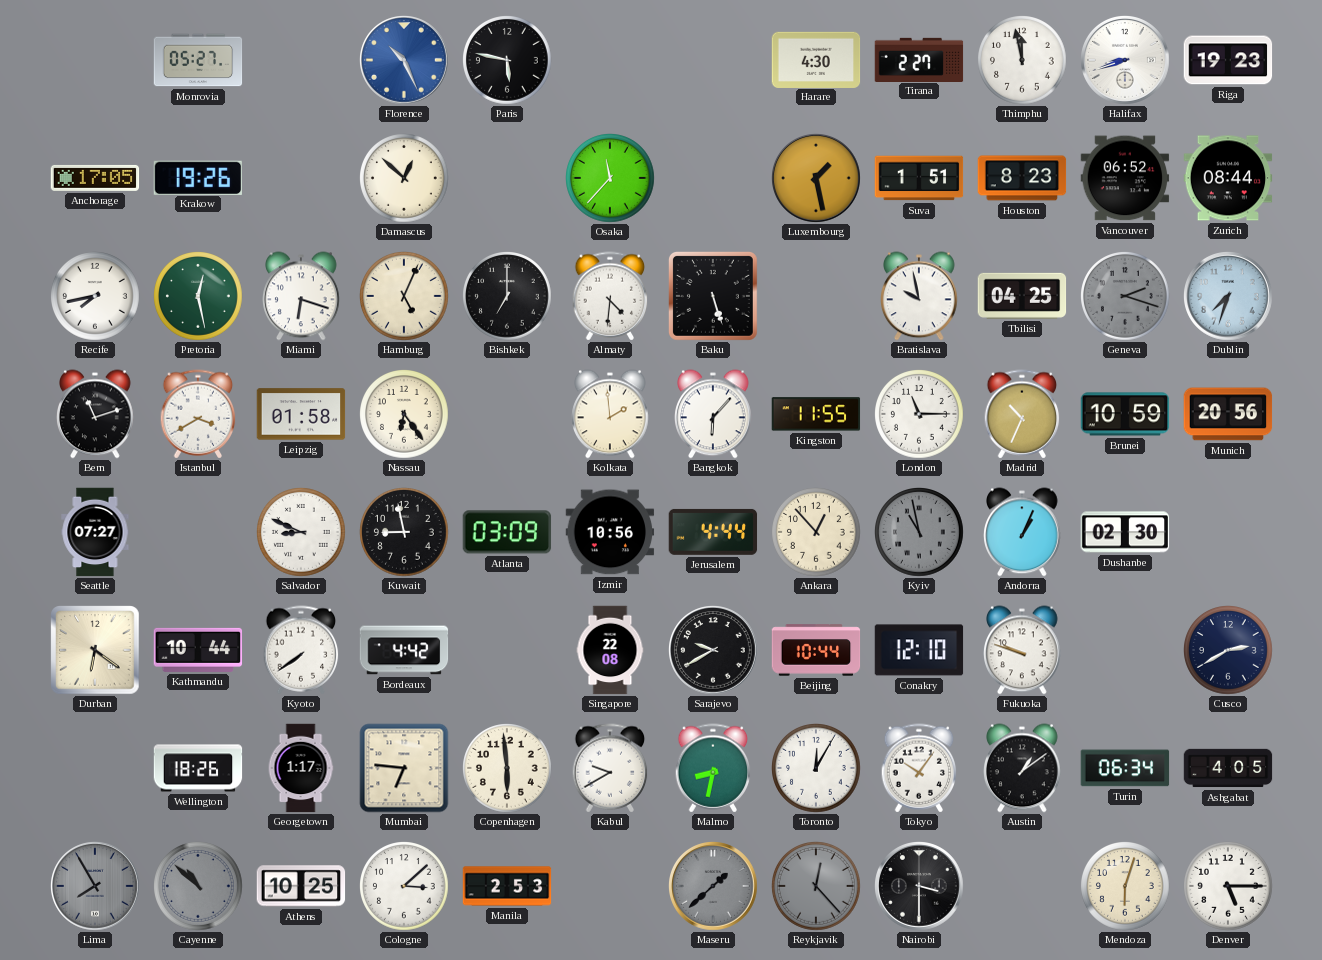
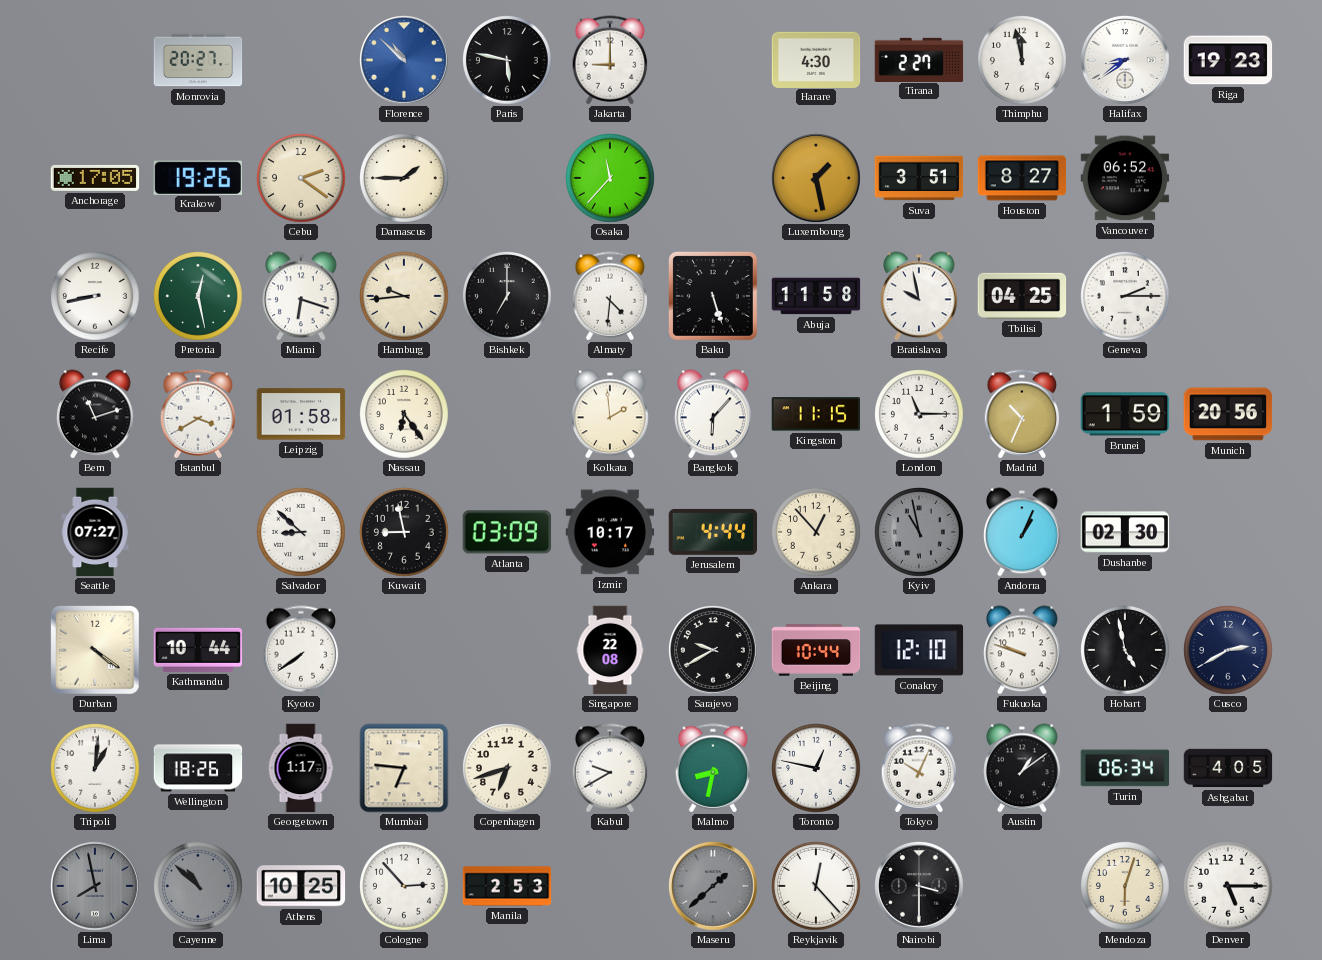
Monrovia: 05:27 -> 20:27 (198, 60)
Florence: 10:26 -> 10:52 (405, 61)
Jakarta: none -> 9:00 (610, 60)
Halifax: 8:42 -> 8:39 (1126, 61)
Cebu: none -> 2:21 (302, 179)
Damascus: 12:52 -> 1:45 (405, 179)
Suva: 1:51 -> 3:51 (919, 178)
Houston: 8:23 -> 8:27 (1022, 178)
Zurich: 08:44 -> none (1228, 178)
Recife: 7:43 -> 8:43 (96, 297)
Hamburg: 5:04 -> 9:44 (405, 297)
Abuja: none -> 11:58 (816, 296)
Geneva: 2:18 -> 2:15 (1126, 297)
Geneva dial: grey -> white (1126, 297)
Dublin: 7:33 -> none (1229, 297)
Kingston: 11:55 -> 11:15 (816, 414)
Brunei: 10:59 -> 1:59 (1125, 414)
Salvador: 8:49 -> 8:52 (302, 533)
Izmir: 10:56 -> 10:17 (610, 532)
Durban: 6:21 -> 4:21 (95, 650)
Bordeaux: 4:42 -> none (404, 650)
Hobart: none -> 4:58 (1126, 651)
Tripoli: none -> 1:01 (96, 769)
Copenhagen: 5:59 -> 6:42 (508, 769)
Toronto: 12:05 -> 12:47 (817, 769)
Tokyo: 10:06 -> 10:04 (919, 768)
Lima: 7:55 -> 7:58 (96, 887)
Cologne: 3:08 -> 2:53 (405, 887)
Reykjavik dial: grey -> white (817, 887)
